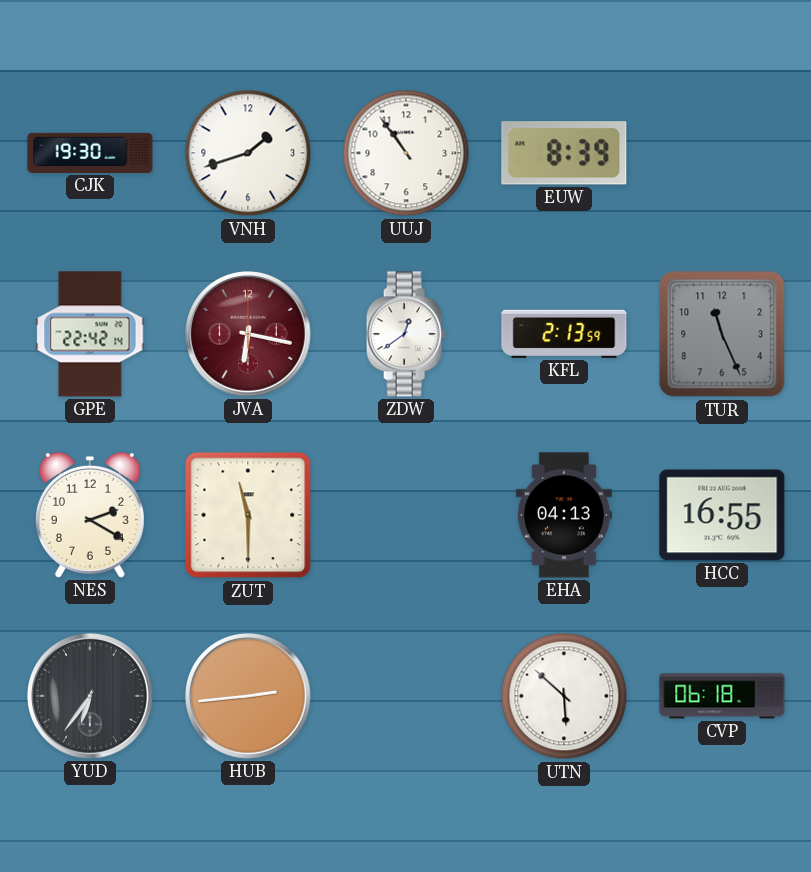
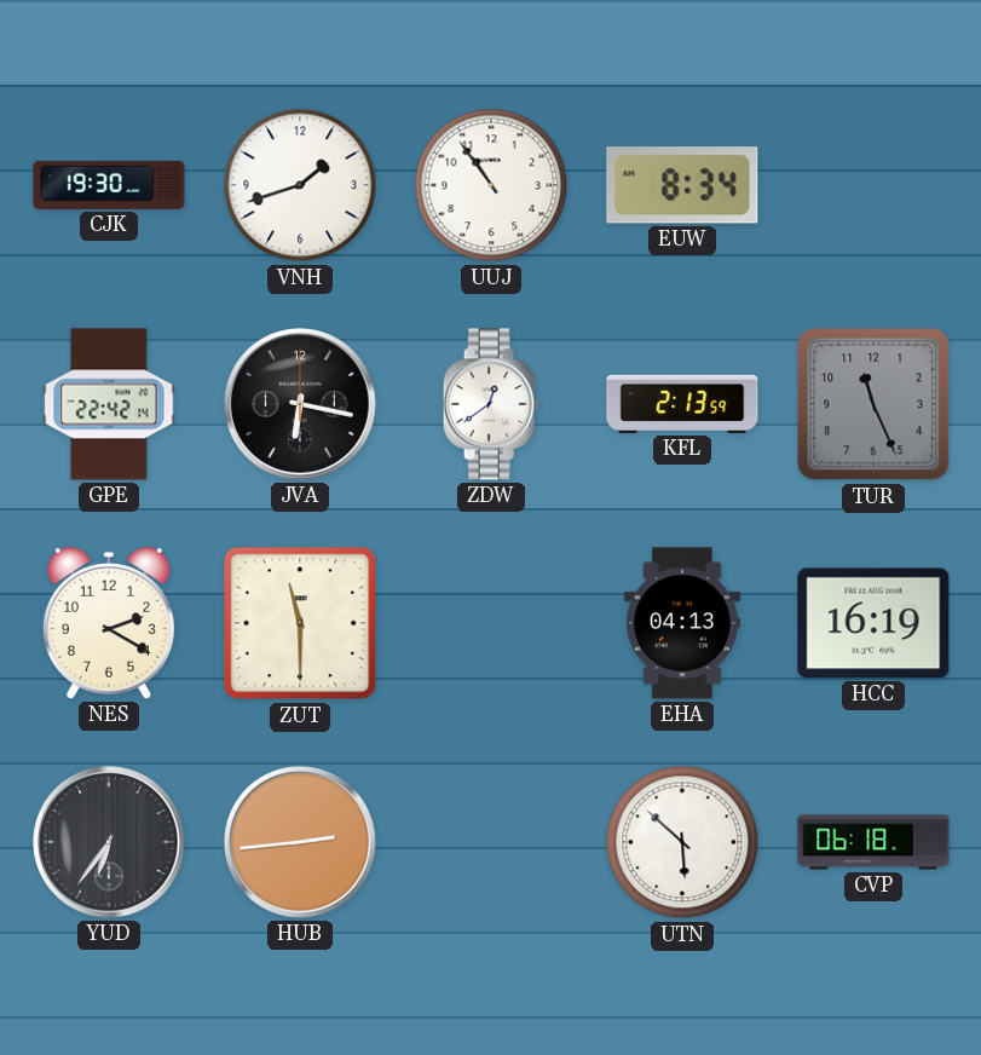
EUW: 8:39 -> 8:34 (682, 185)
JVA dial: burgundy -> black (300, 404)
HCC: 16:55 -> 16:19 (873, 623)
